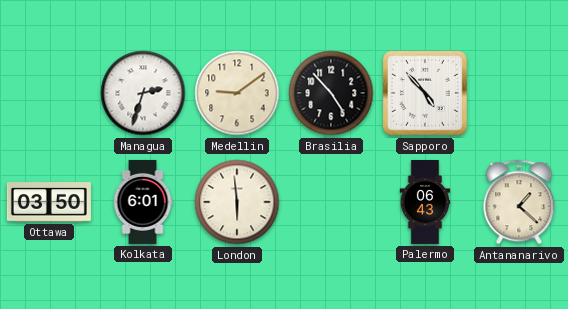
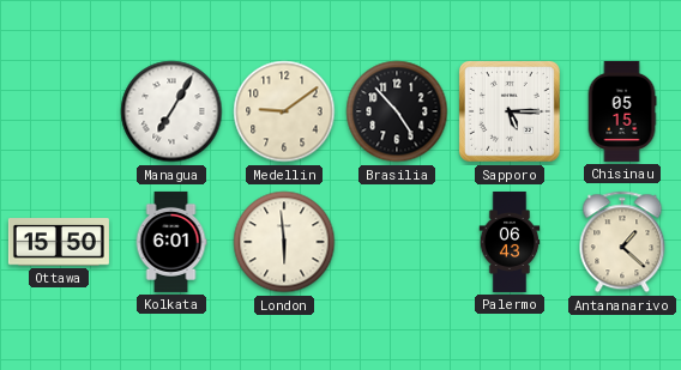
Managua: 2:33 -> 7:05 (171, 111)
Sapporo: 4:53 -> 5:15 (511, 113)
Chisinau: none -> 05:15 (622, 111)
Ottawa: 03:50 -> 15:50 (59, 242)
